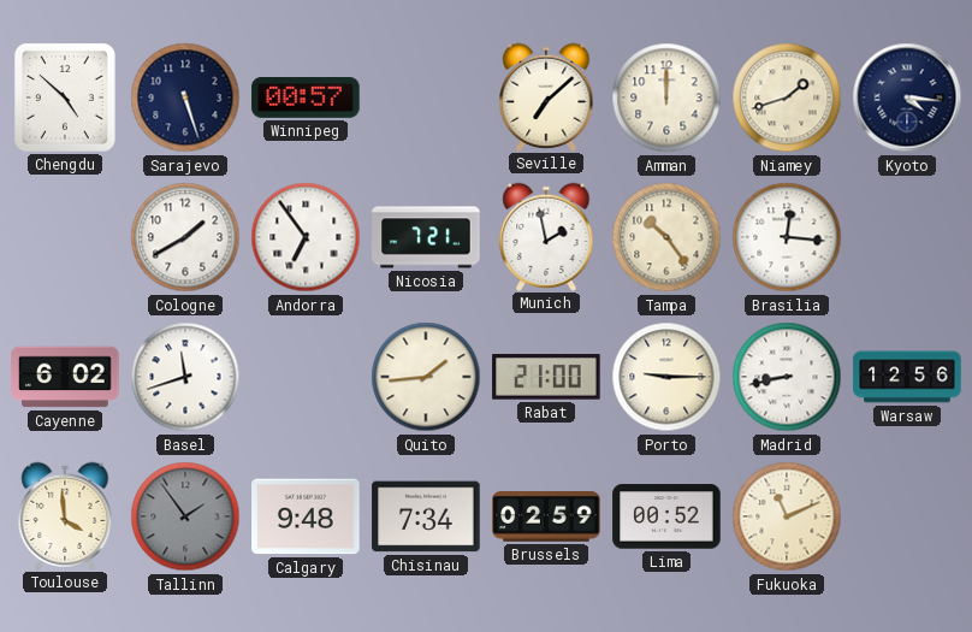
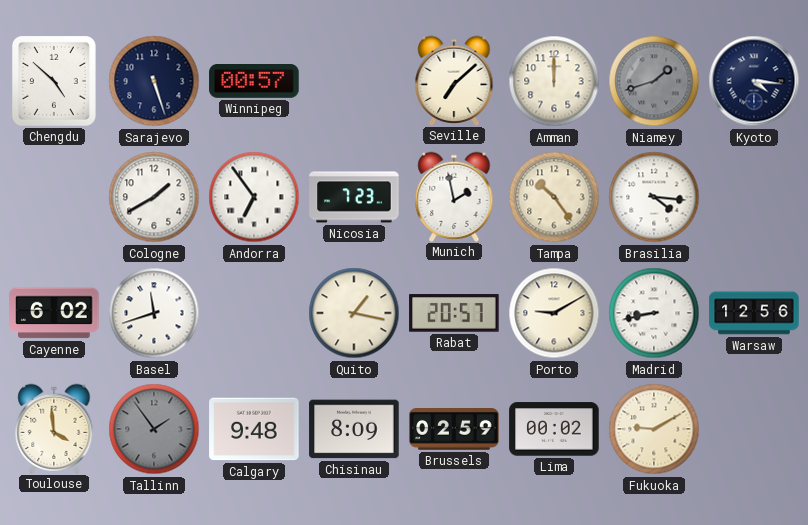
Niamey dial: cream -> grey (654, 81)
Nicosia: 7:21 -> 7:23 (354, 197)
Brasilia: 12:16 -> 4:16 (654, 197)
Quito: 1:44 -> 1:17 (354, 313)
Rabat: 21:00 -> 20:57 (454, 313)
Porto: 9:15 -> 9:10 (554, 313)
Chisinau: 7:34 -> 8:09 (354, 429)
Lima: 00:52 -> 00:02 (554, 429)
Fukuoka: 11:11 -> 9:10 (654, 429)
